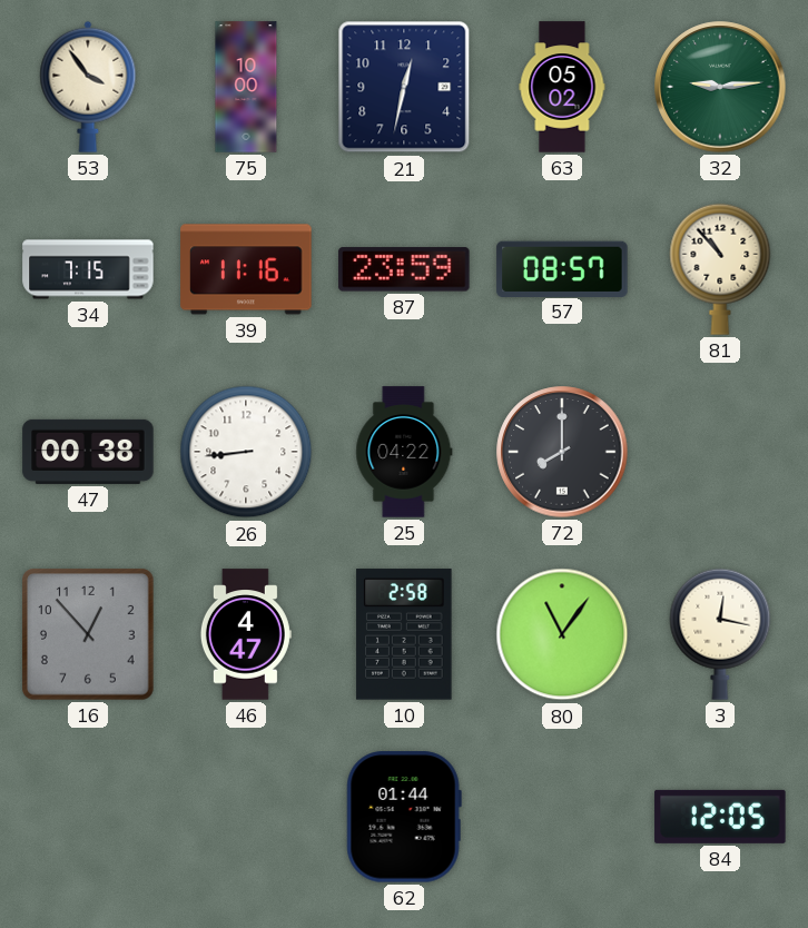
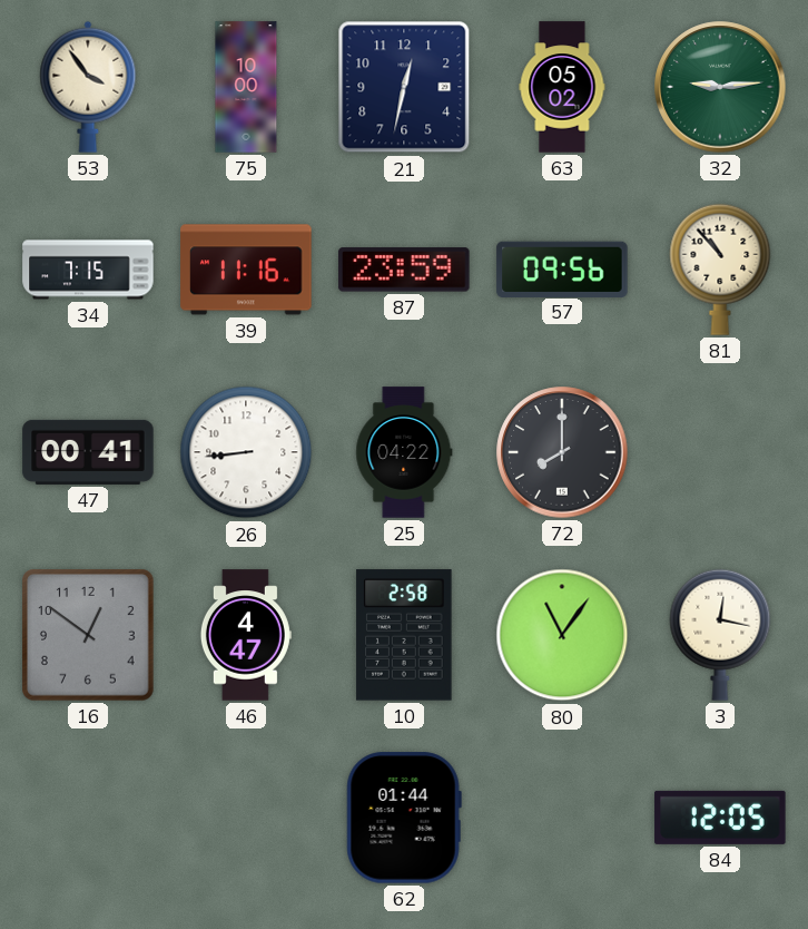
57: 08:57 -> 09:56 (562, 268)
47: 00:38 -> 00:41 (88, 452)
16: 12:53 -> 12:51 (89, 636)
